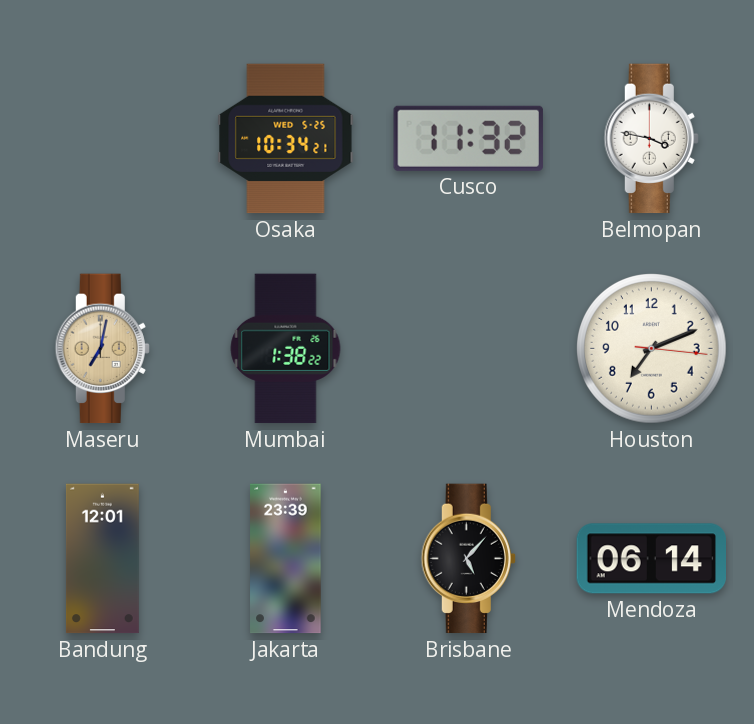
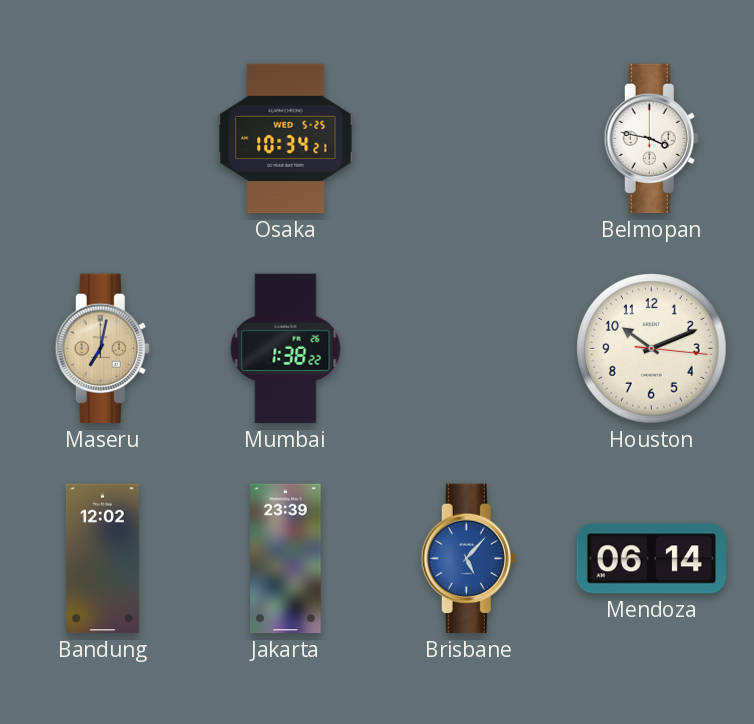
Cusco: 11:32 -> none (468, 138)
Houston: 7:11 -> 10:11 (652, 349)
Bandung: 12:01 -> 12:02 (102, 559)
Brisbane dial: black -> blue (468, 559)
